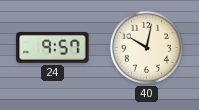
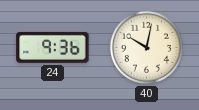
24: 9:57 -> 9:36 (53, 47)
